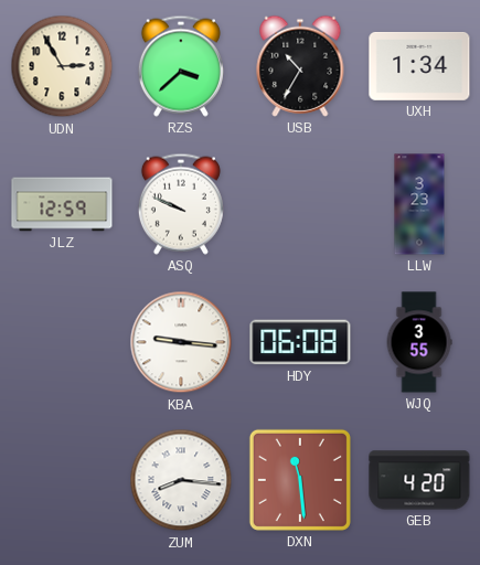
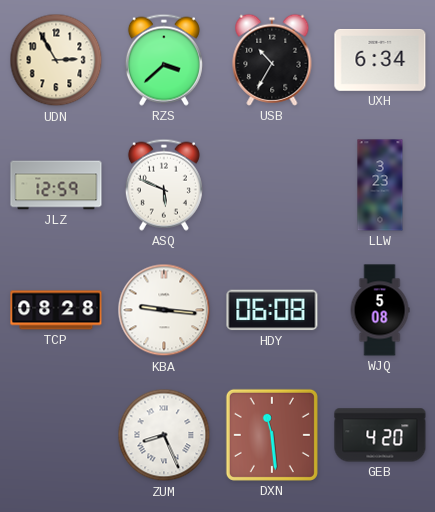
UXH: 1:34 -> 6:34 (380, 60)
ASQ: 9:49 -> 5:49 (164, 185)
TCP: none -> 08:28 (56, 310)
WJQ: 3:55 -> 5:08 (380, 310)
ZUM: 8:16 -> 8:26 (164, 435)
